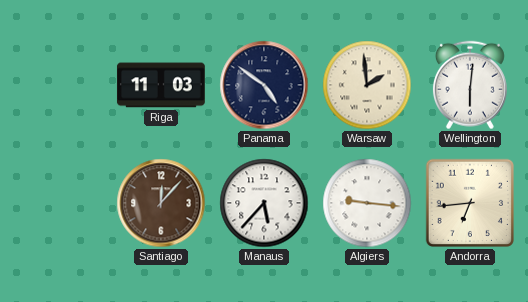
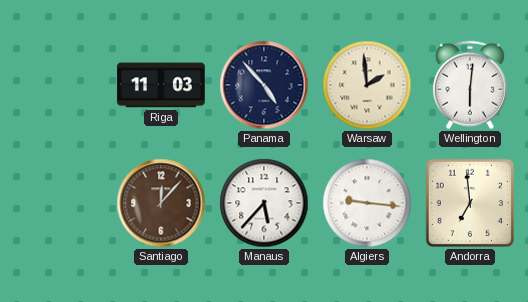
Panama: 4:51 -> 4:53 (264, 85)
Andorra: 6:44 -> 6:59 (470, 203)
